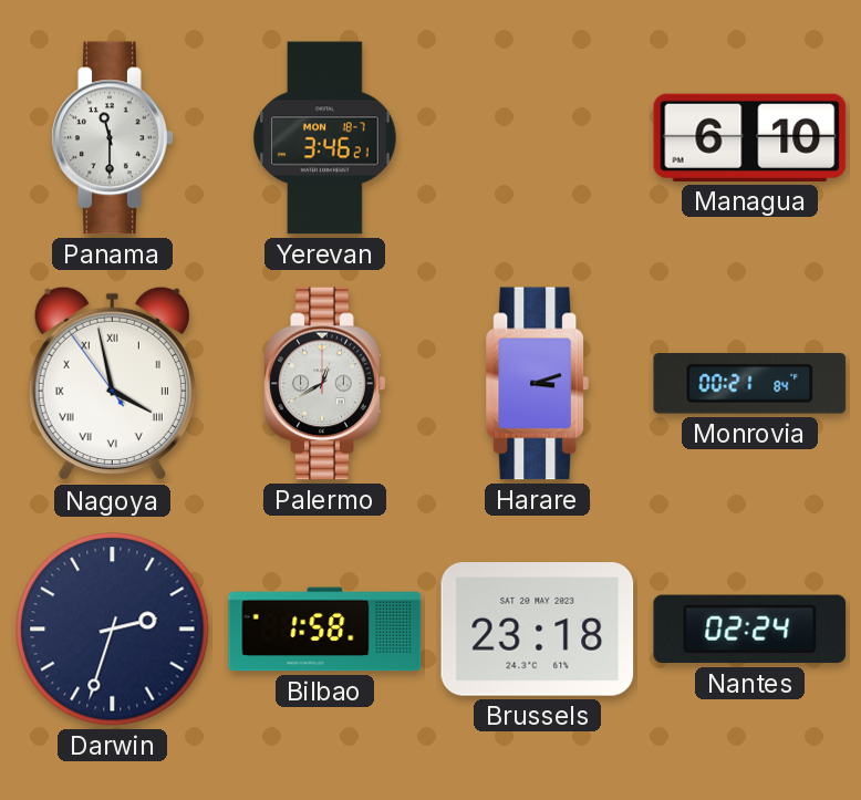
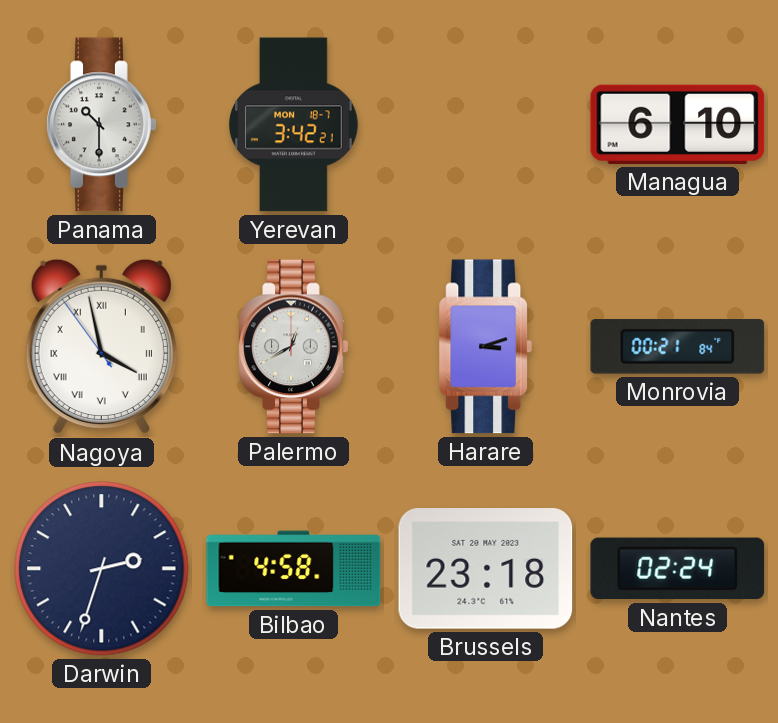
Panama: 11:30 -> 10:30 (102, 125)
Yerevan: 3:46 -> 3:42 (294, 125)
Bilbao: 1:58 -> 4:58 (294, 569)
